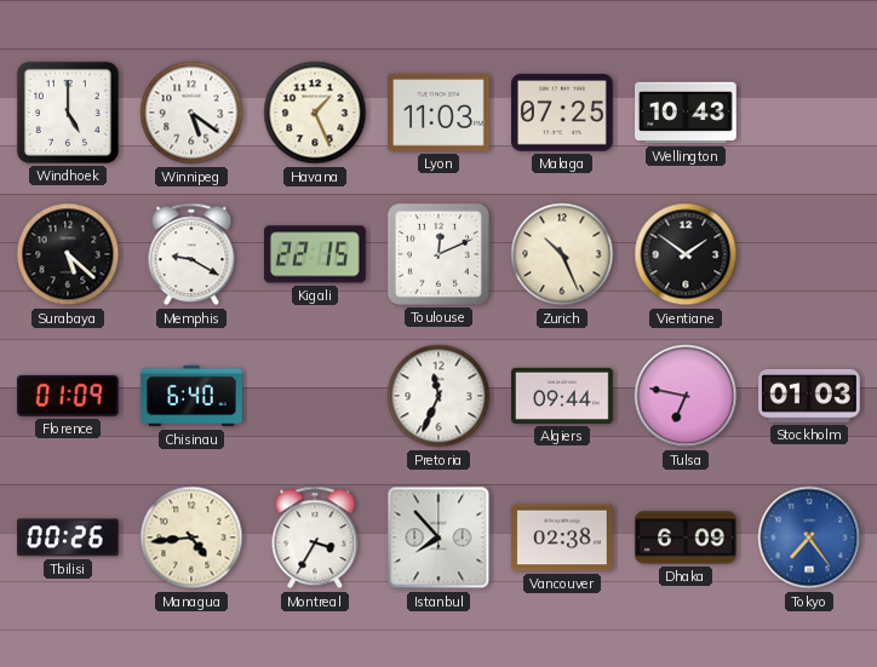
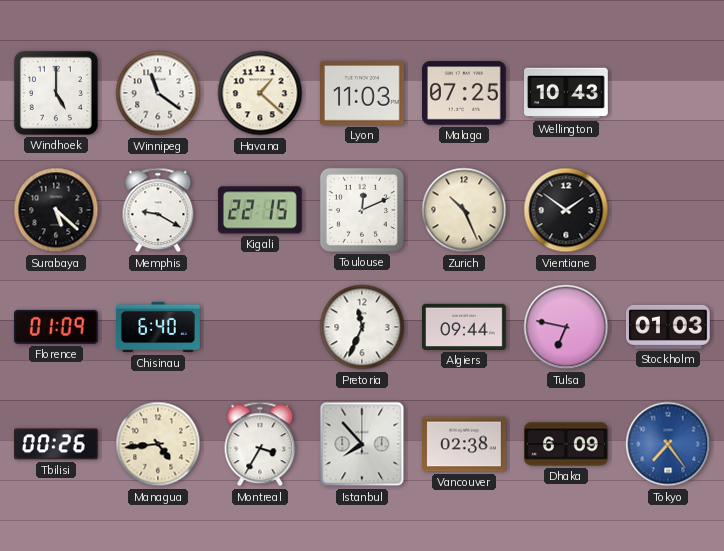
Winnipeg: 5:21 -> 11:21 (158, 93)
Havana: 1:26 -> 1:22 (260, 93)
